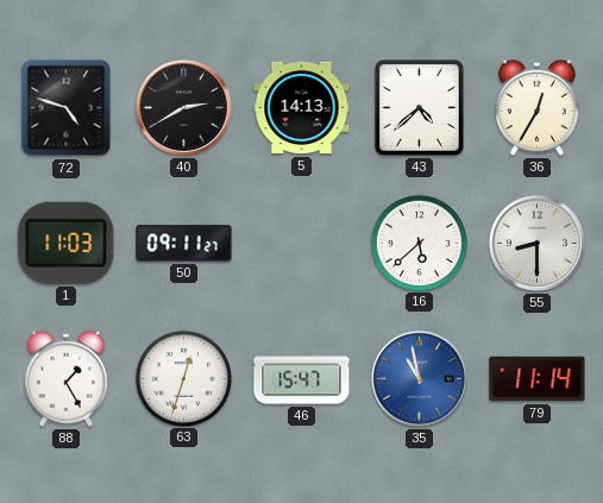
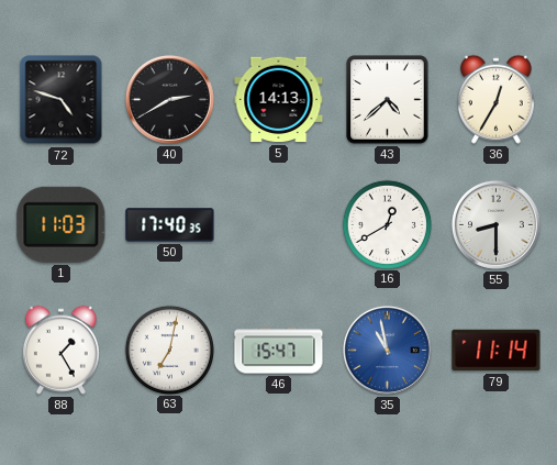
50: 09:11 -> 17:40 (170, 225)
16: 5:38 -> 12:40 (387, 224)
63: 12:33 -> 7:02 (169, 350)
